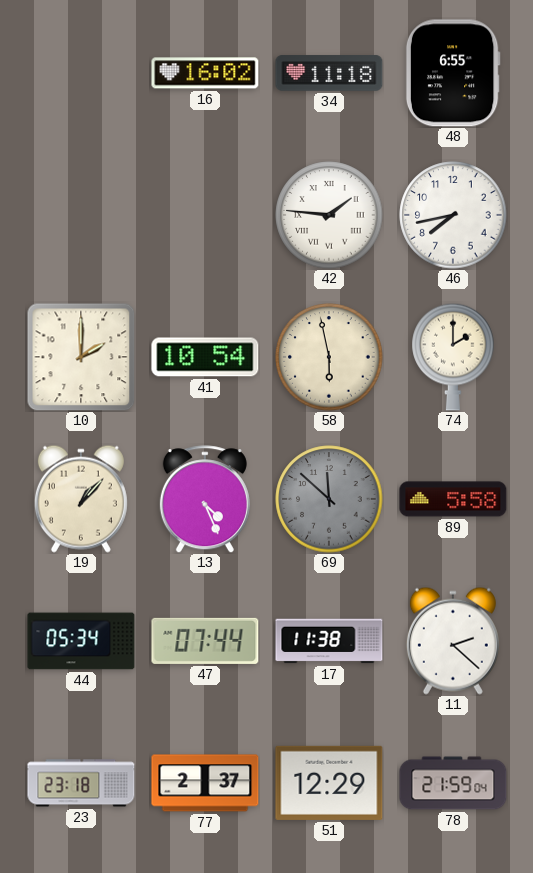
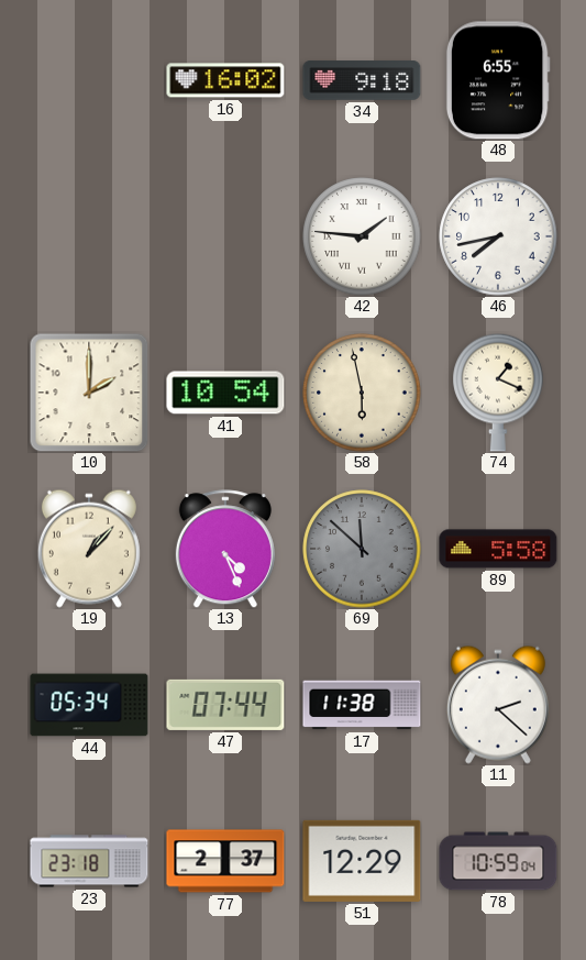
34: 11:18 -> 9:18 (362, 80)
74: 2:00 -> 1:19 (498, 393)
78: 21:59 -> 10:59 (498, 861)
